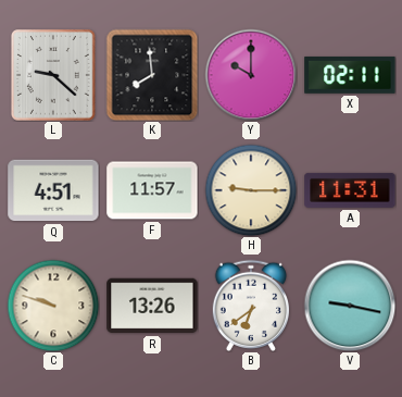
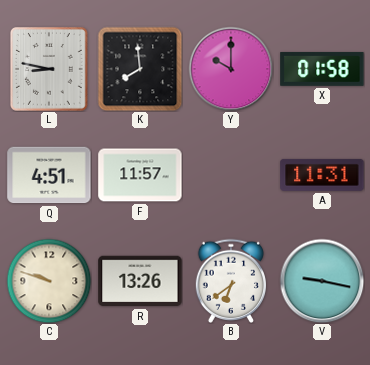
L: 9:22 -> 8:47 (50, 70)
X: 02:11 -> 01:58 (322, 69)
H: 9:15 -> none (251, 190)
